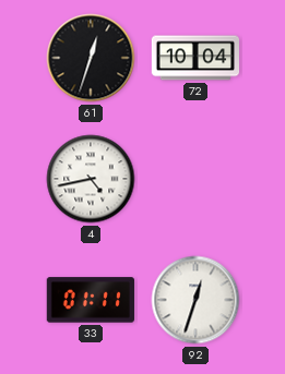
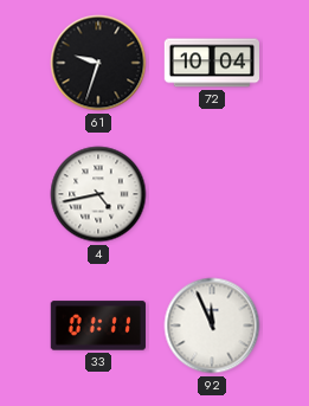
61: 12:33 -> 9:33 (98, 63)
92: 12:33 -> 11:56 (212, 326)
